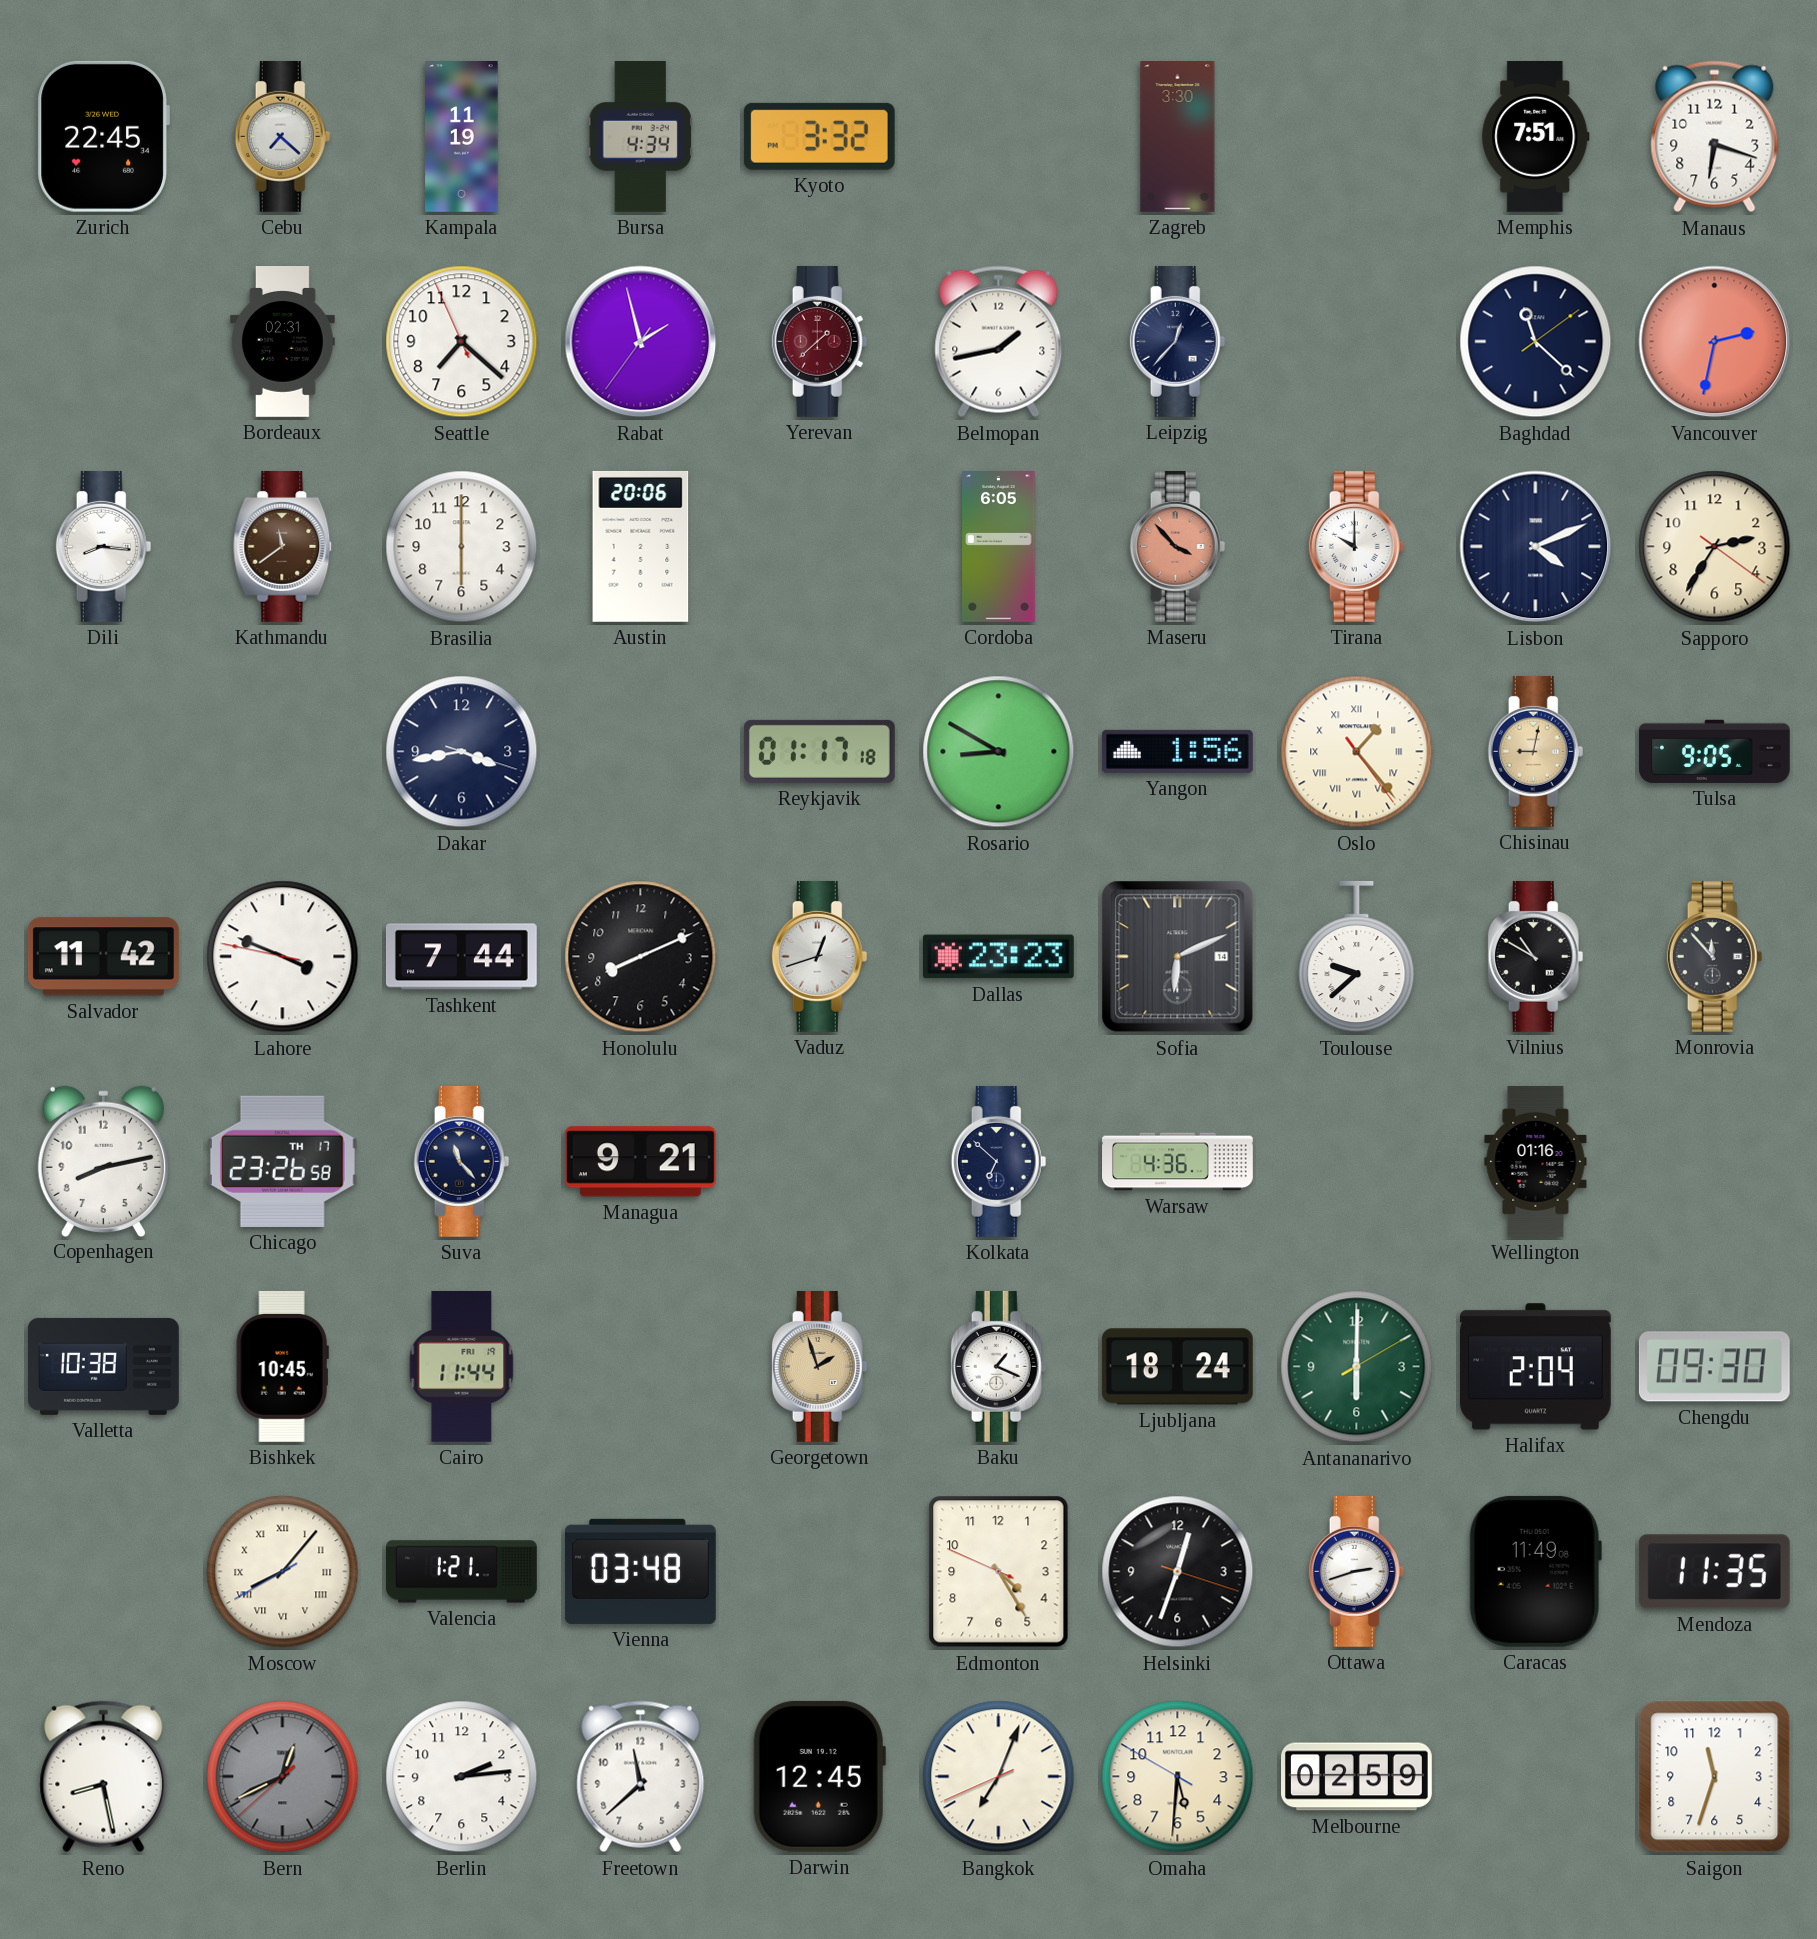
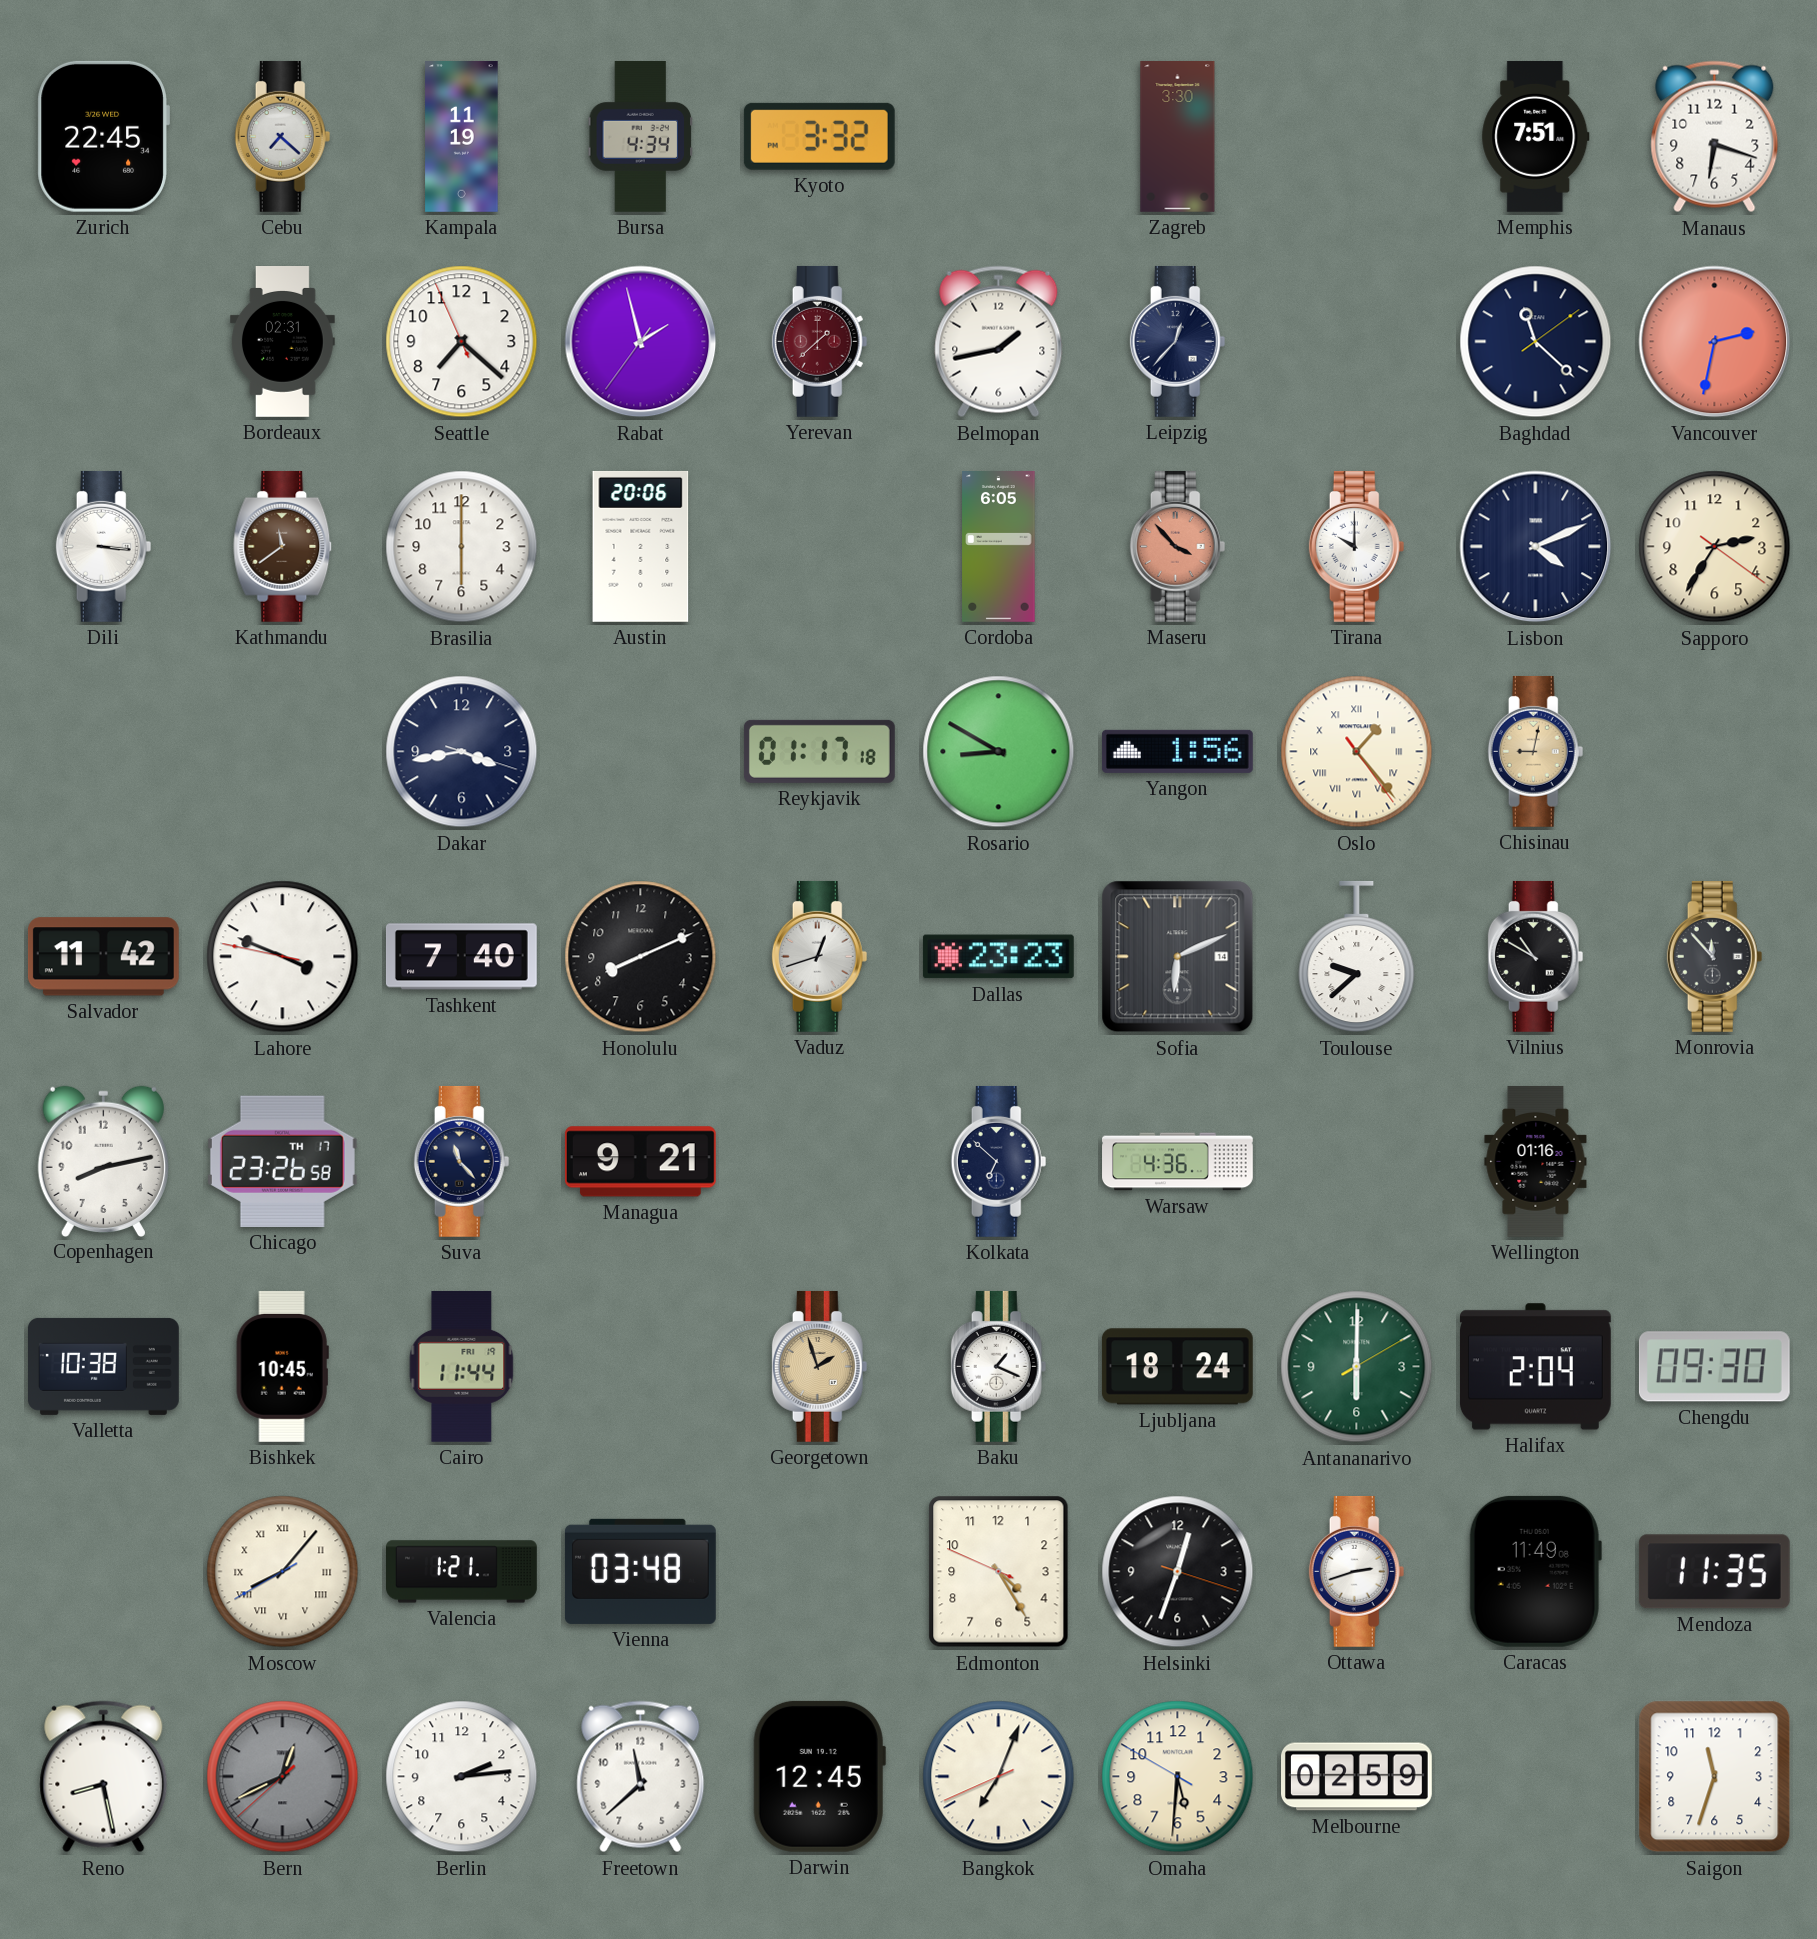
Dili: 8:16 -> 3:16 (104, 546)
Tulsa: 9:05 -> none (1714, 751)
Tashkent: 7:44 -> 7:40 (461, 957)
